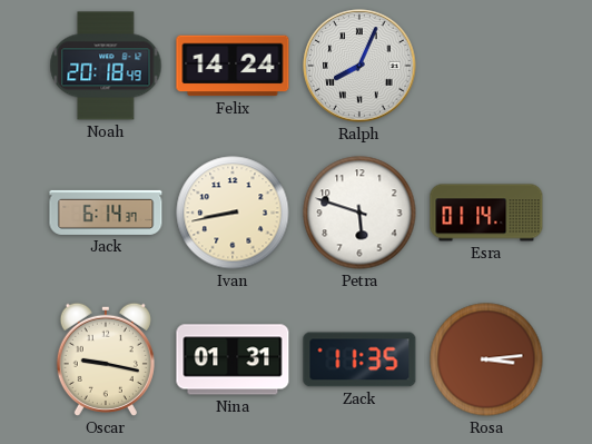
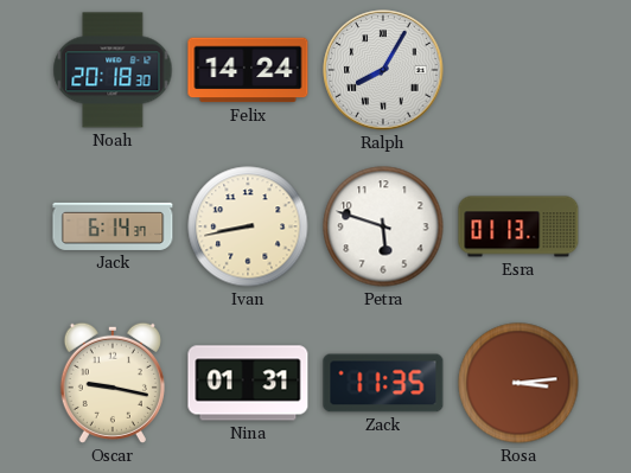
Noah: 20:18:49 -> 20:18:30 (113, 70)
Ralph: 8:04 -> 8:05 (383, 70)
Esra: 01:14 -> 01:13 (518, 226)
